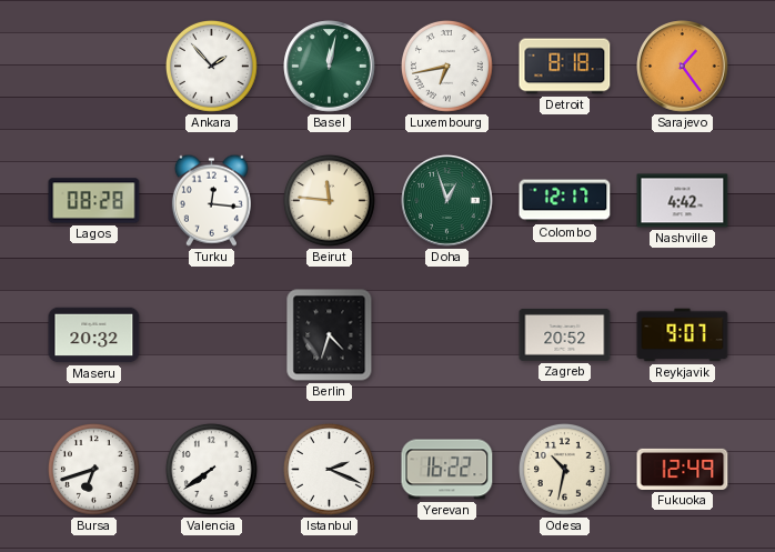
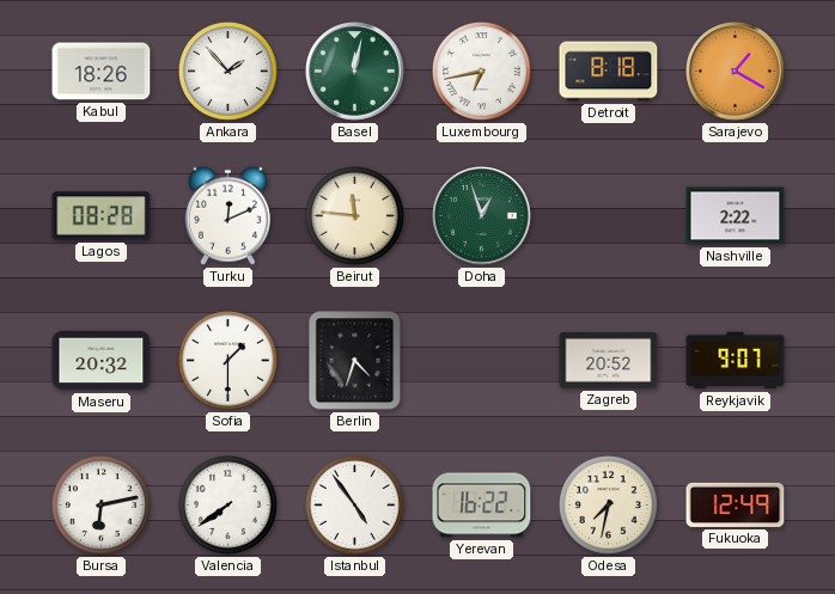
Kabul: none -> 18:26 (102, 72)
Sarajevo: 1:24 -> 1:20 (736, 72)
Turku: 12:16 -> 12:11 (227, 215)
Colombo: 12:17 -> none (565, 201)
Nashville: 4:42 -> 2:22 (736, 216)
Sofia: none -> 1:30 (227, 360)
Bursa: 6:42 -> 6:13 (100, 504)
Istanbul: 2:19 -> 4:54 (354, 504)
Odesa: 10:32 -> 7:32 (608, 504)
